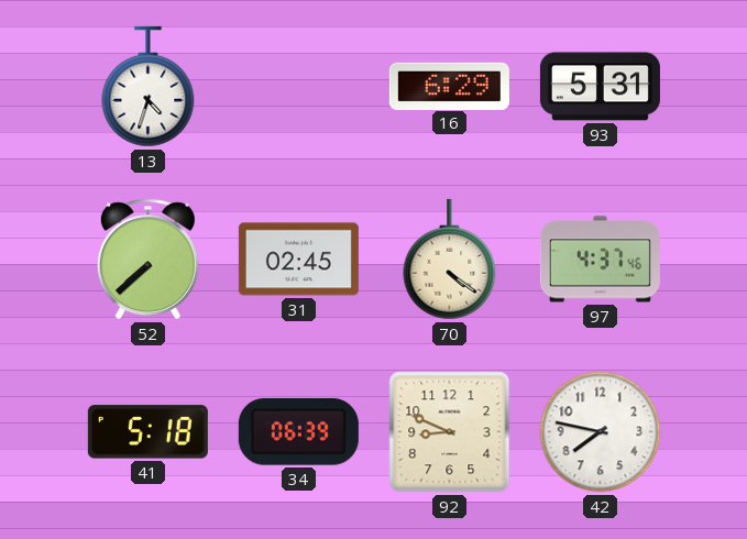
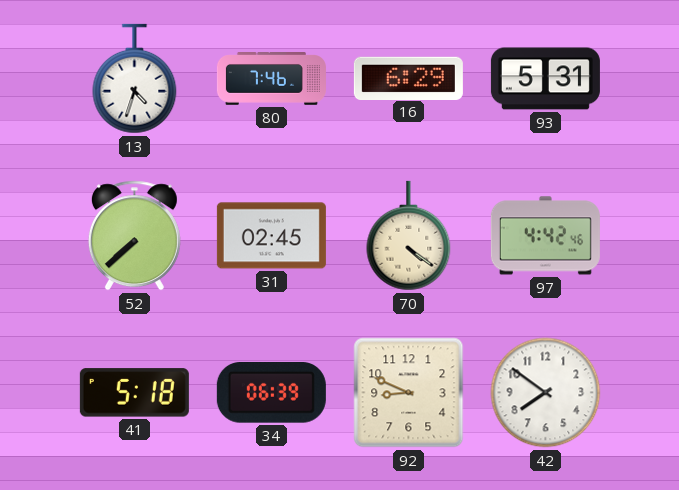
80: none -> 7:46 (271, 79)
97: 4:37 -> 4:42 (545, 236)
42: 7:47 -> 7:51 (546, 393)
